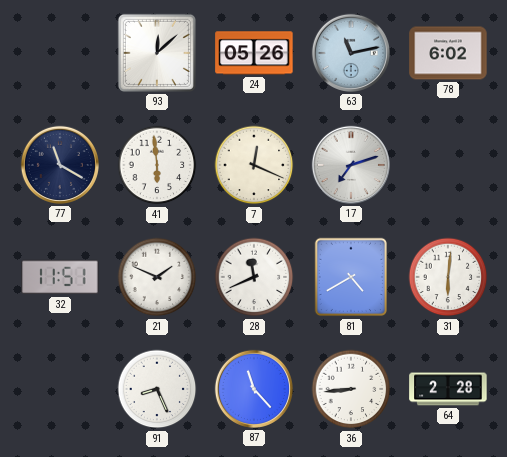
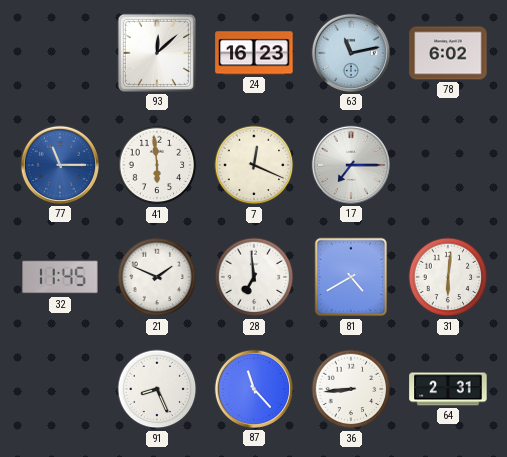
24: 05:26 -> 16:23 (254, 53)
77: 11:20 -> 11:15 (60, 165)
77 dial: navy -> blue (60, 165)
17: 7:12 -> 7:15 (351, 165)
32: 11:51 -> 11:45 (60, 277)
28: 11:41 -> 6:59 (254, 277)
64: 2:28 -> 2:31 (448, 389)
